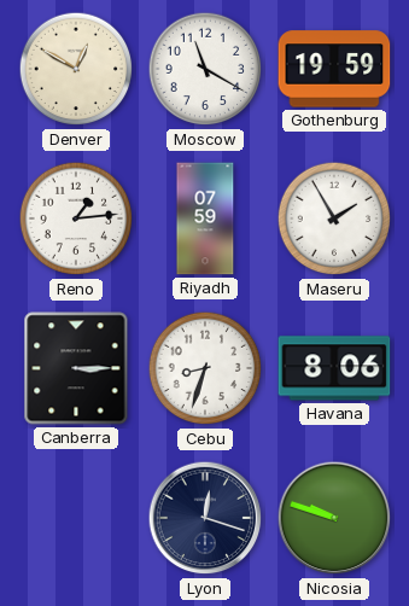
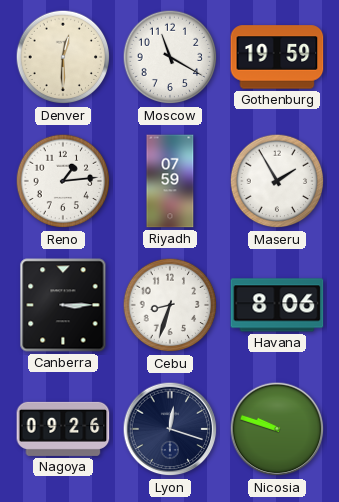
Denver: 12:50 -> 12:30 (63, 57)
Nagoya: none -> 09:26 (63, 429)
